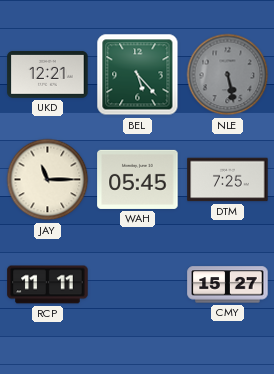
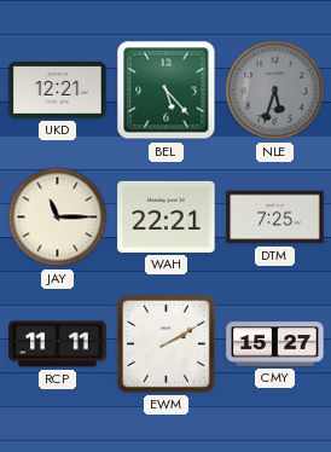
NLE: 5:28 -> 5:33 (275, 91)
WAH: 05:45 -> 22:21 (167, 216)
EWM: none -> 2:10 (165, 343)
